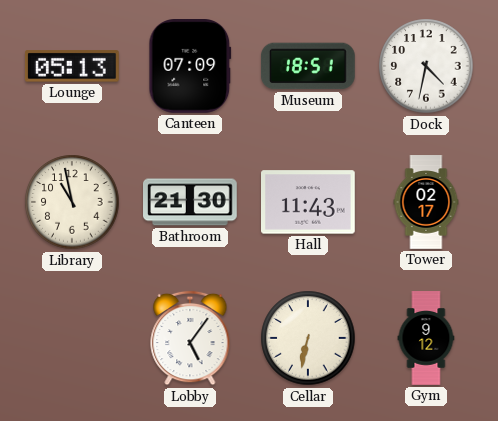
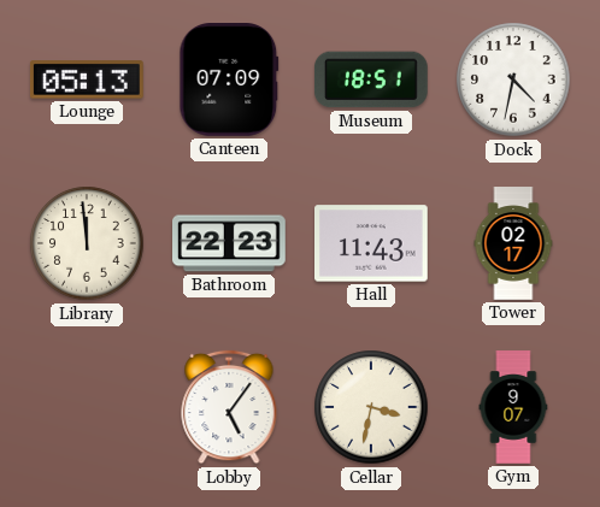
Library: 10:58 -> 11:59 (87, 243)
Bathroom: 21:30 -> 22:23 (230, 243)
Cellar: 6:32 -> 3:32 (371, 407)
Gym: 9:12 -> 9:07 (513, 407)
